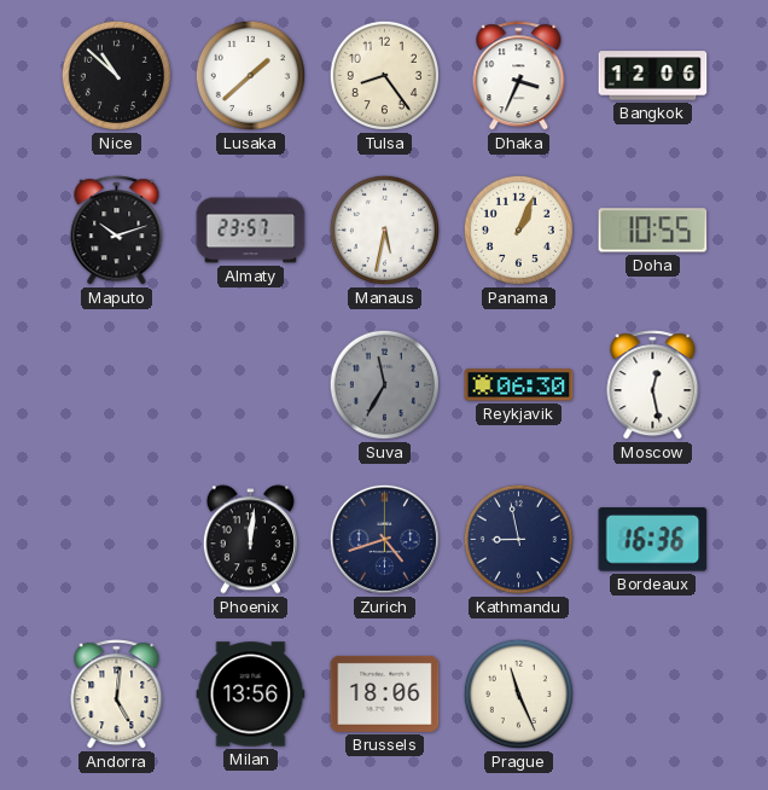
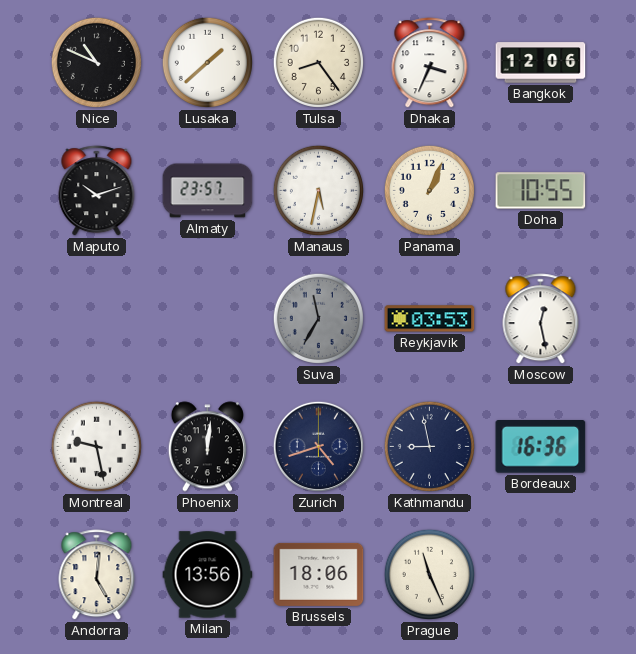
Nice: 10:52 -> 10:49 (96, 62)
Reykjavik: 06:30 -> 03:53 (430, 319)
Montreal: none -> 9:28 (96, 446)
